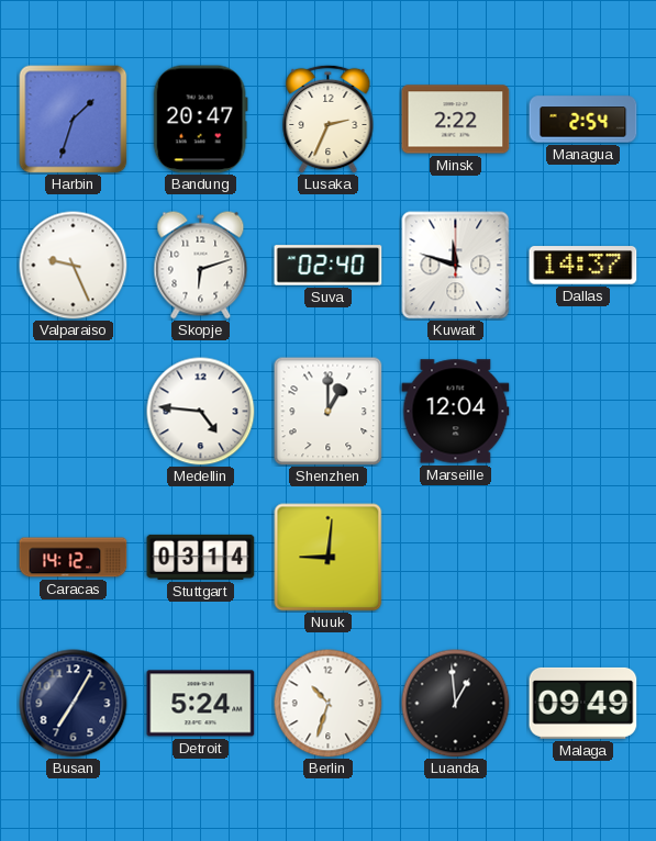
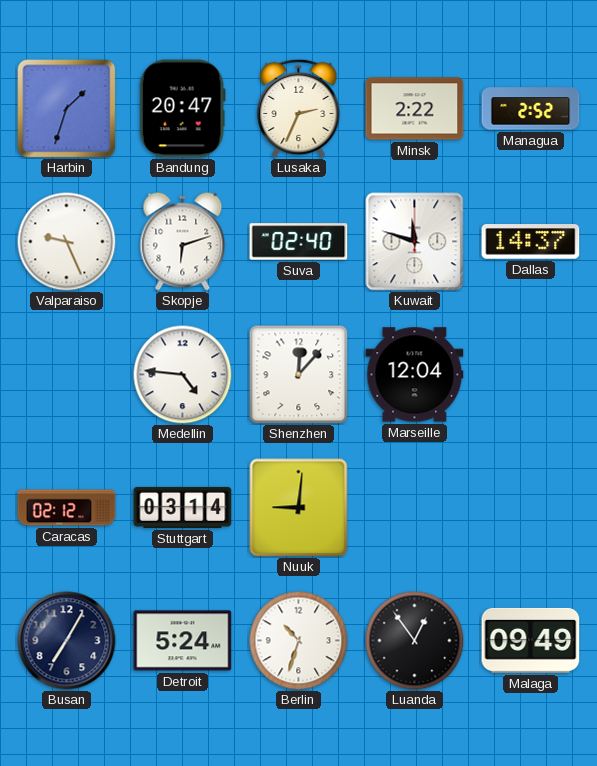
Managua: 2:54 -> 2:52 (531, 109)
Shenzhen: 1:00 -> 12:07 (299, 375)
Caracas: 14:12 -> 02:12 (67, 508)
Luanda: 12:59 -> 12:54 (415, 641)
